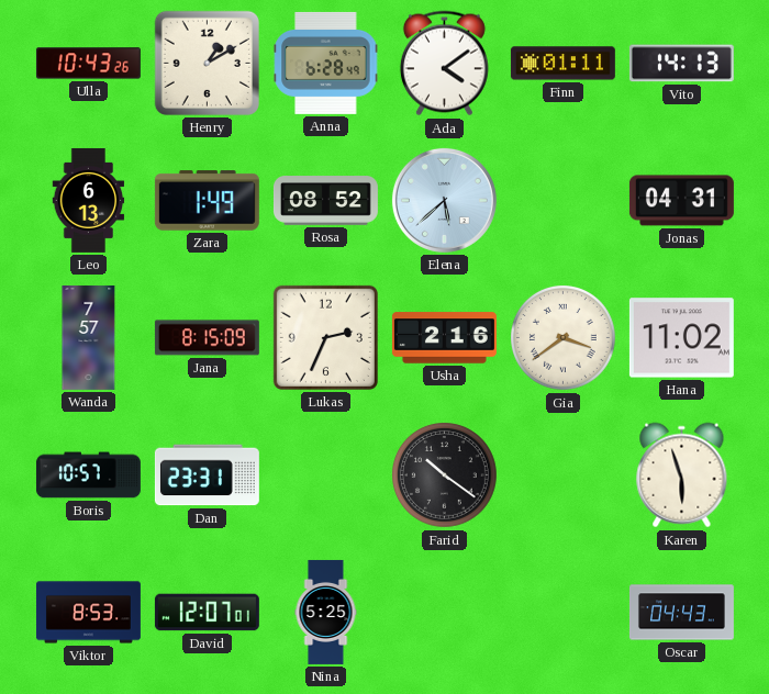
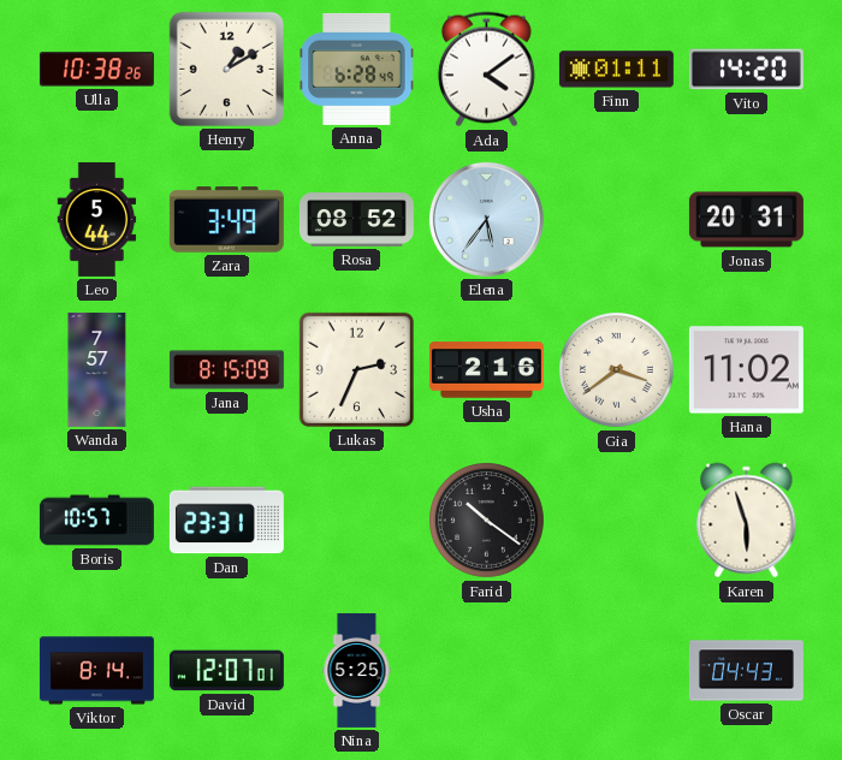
Ulla: 10:43 -> 10:38 (96, 70)
Vito: 14:13 -> 14:20 (746, 70)
Leo: 6:13 -> 5:44 (97, 219)
Zara: 1:49 -> 3:49 (226, 220)
Elena: 5:38 -> 5:36 (486, 219)
Jonas: 04:31 -> 20:31 (746, 220)
Viktor: 8:53 -> 8:14 (96, 671)
